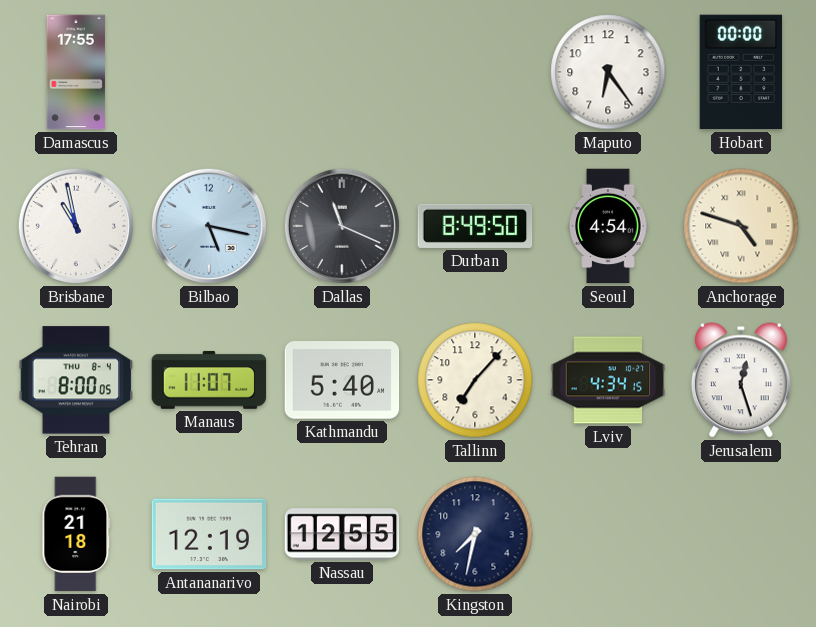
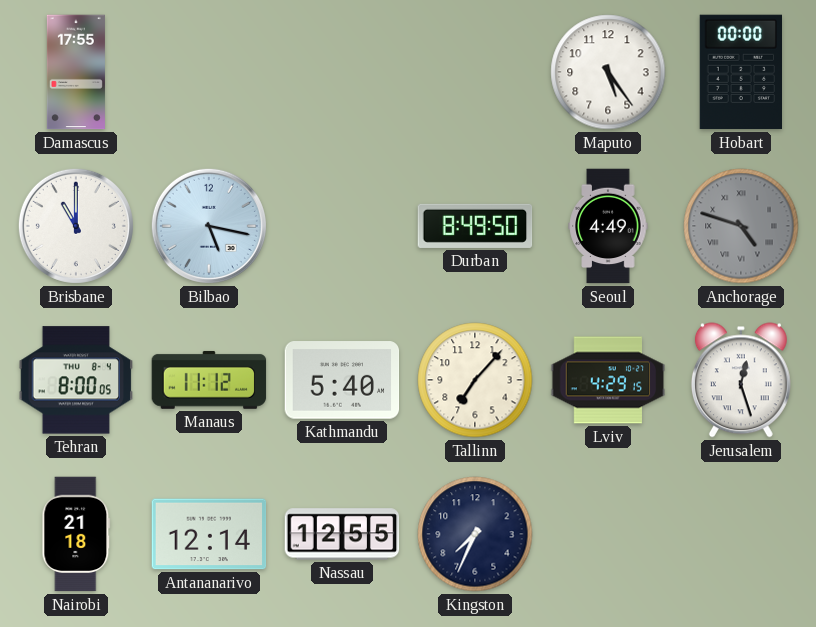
Maputo: 6:24 -> 5:24 (608, 72)
Brisbane: 10:58 -> 11:00 (76, 226)
Dallas: 11:19 -> none (342, 226)
Seoul: 4:54 -> 4:49 (608, 226)
Anchorage dial: cream -> grey (741, 226)
Manaus: 11:07 -> 11:12 (209, 380)
Lviv: 4:34 -> 4:29 (608, 380)
Antananarivo: 12:19 -> 12:14 (209, 534)
Kingston: 7:32 -> 7:34 (475, 534)
